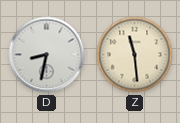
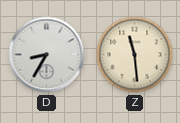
D: 8:32 -> 8:35 (47, 55)
